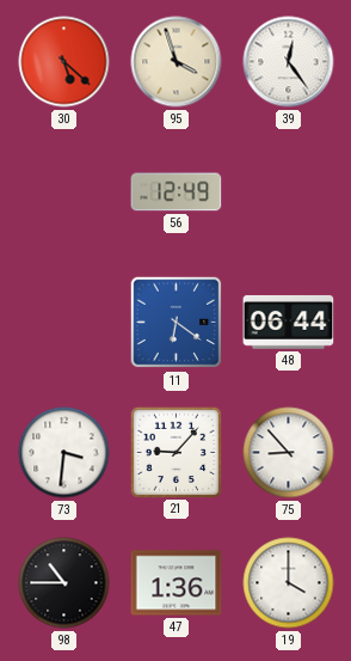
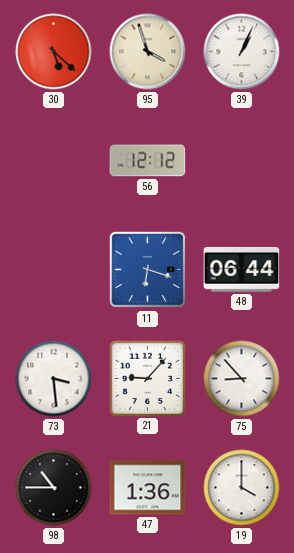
39: 12:24 -> 1:04 (242, 52)
56: 12:49 -> 12:12 (148, 161)
11: 6:21 -> 6:18 (148, 270)
73: 3:31 -> 3:29 (54, 379)
